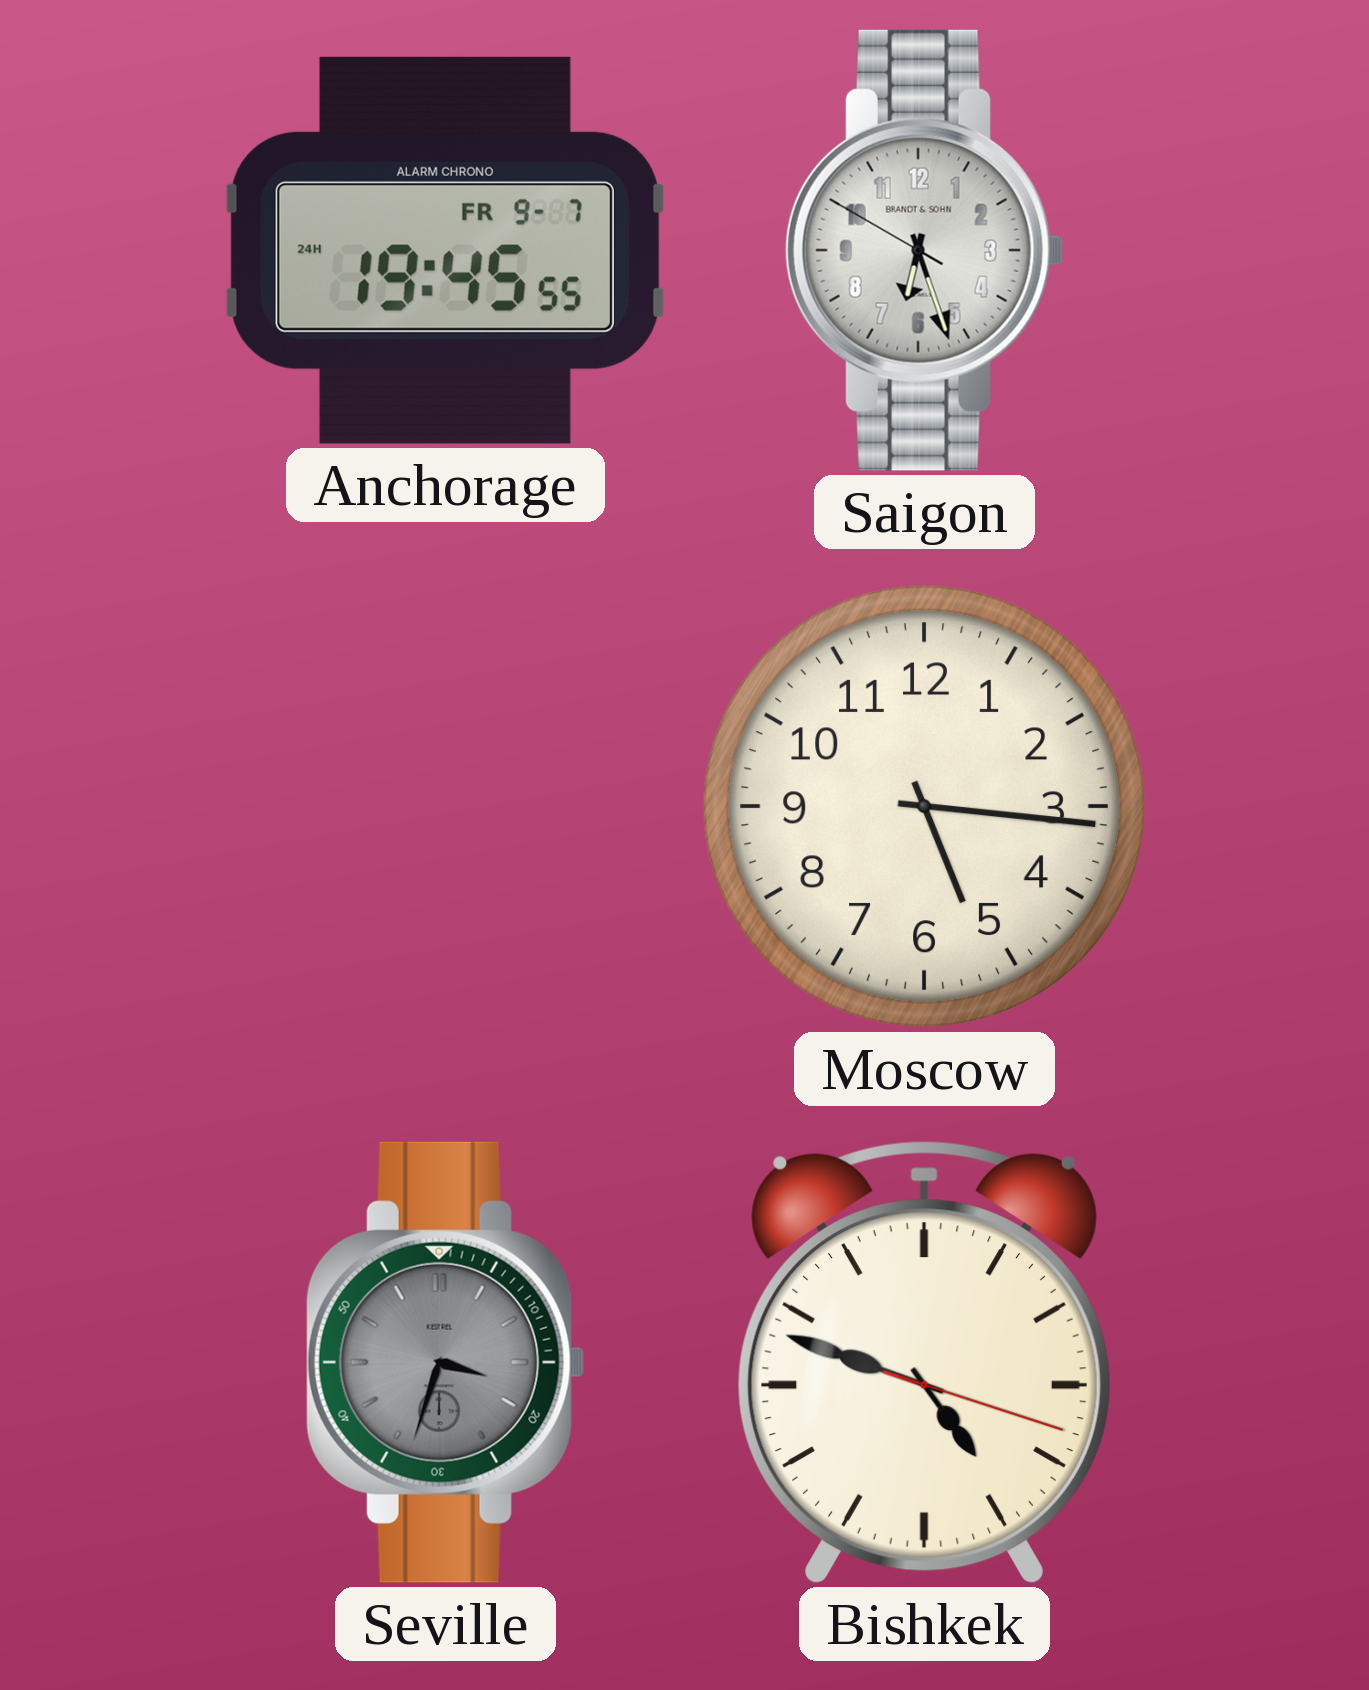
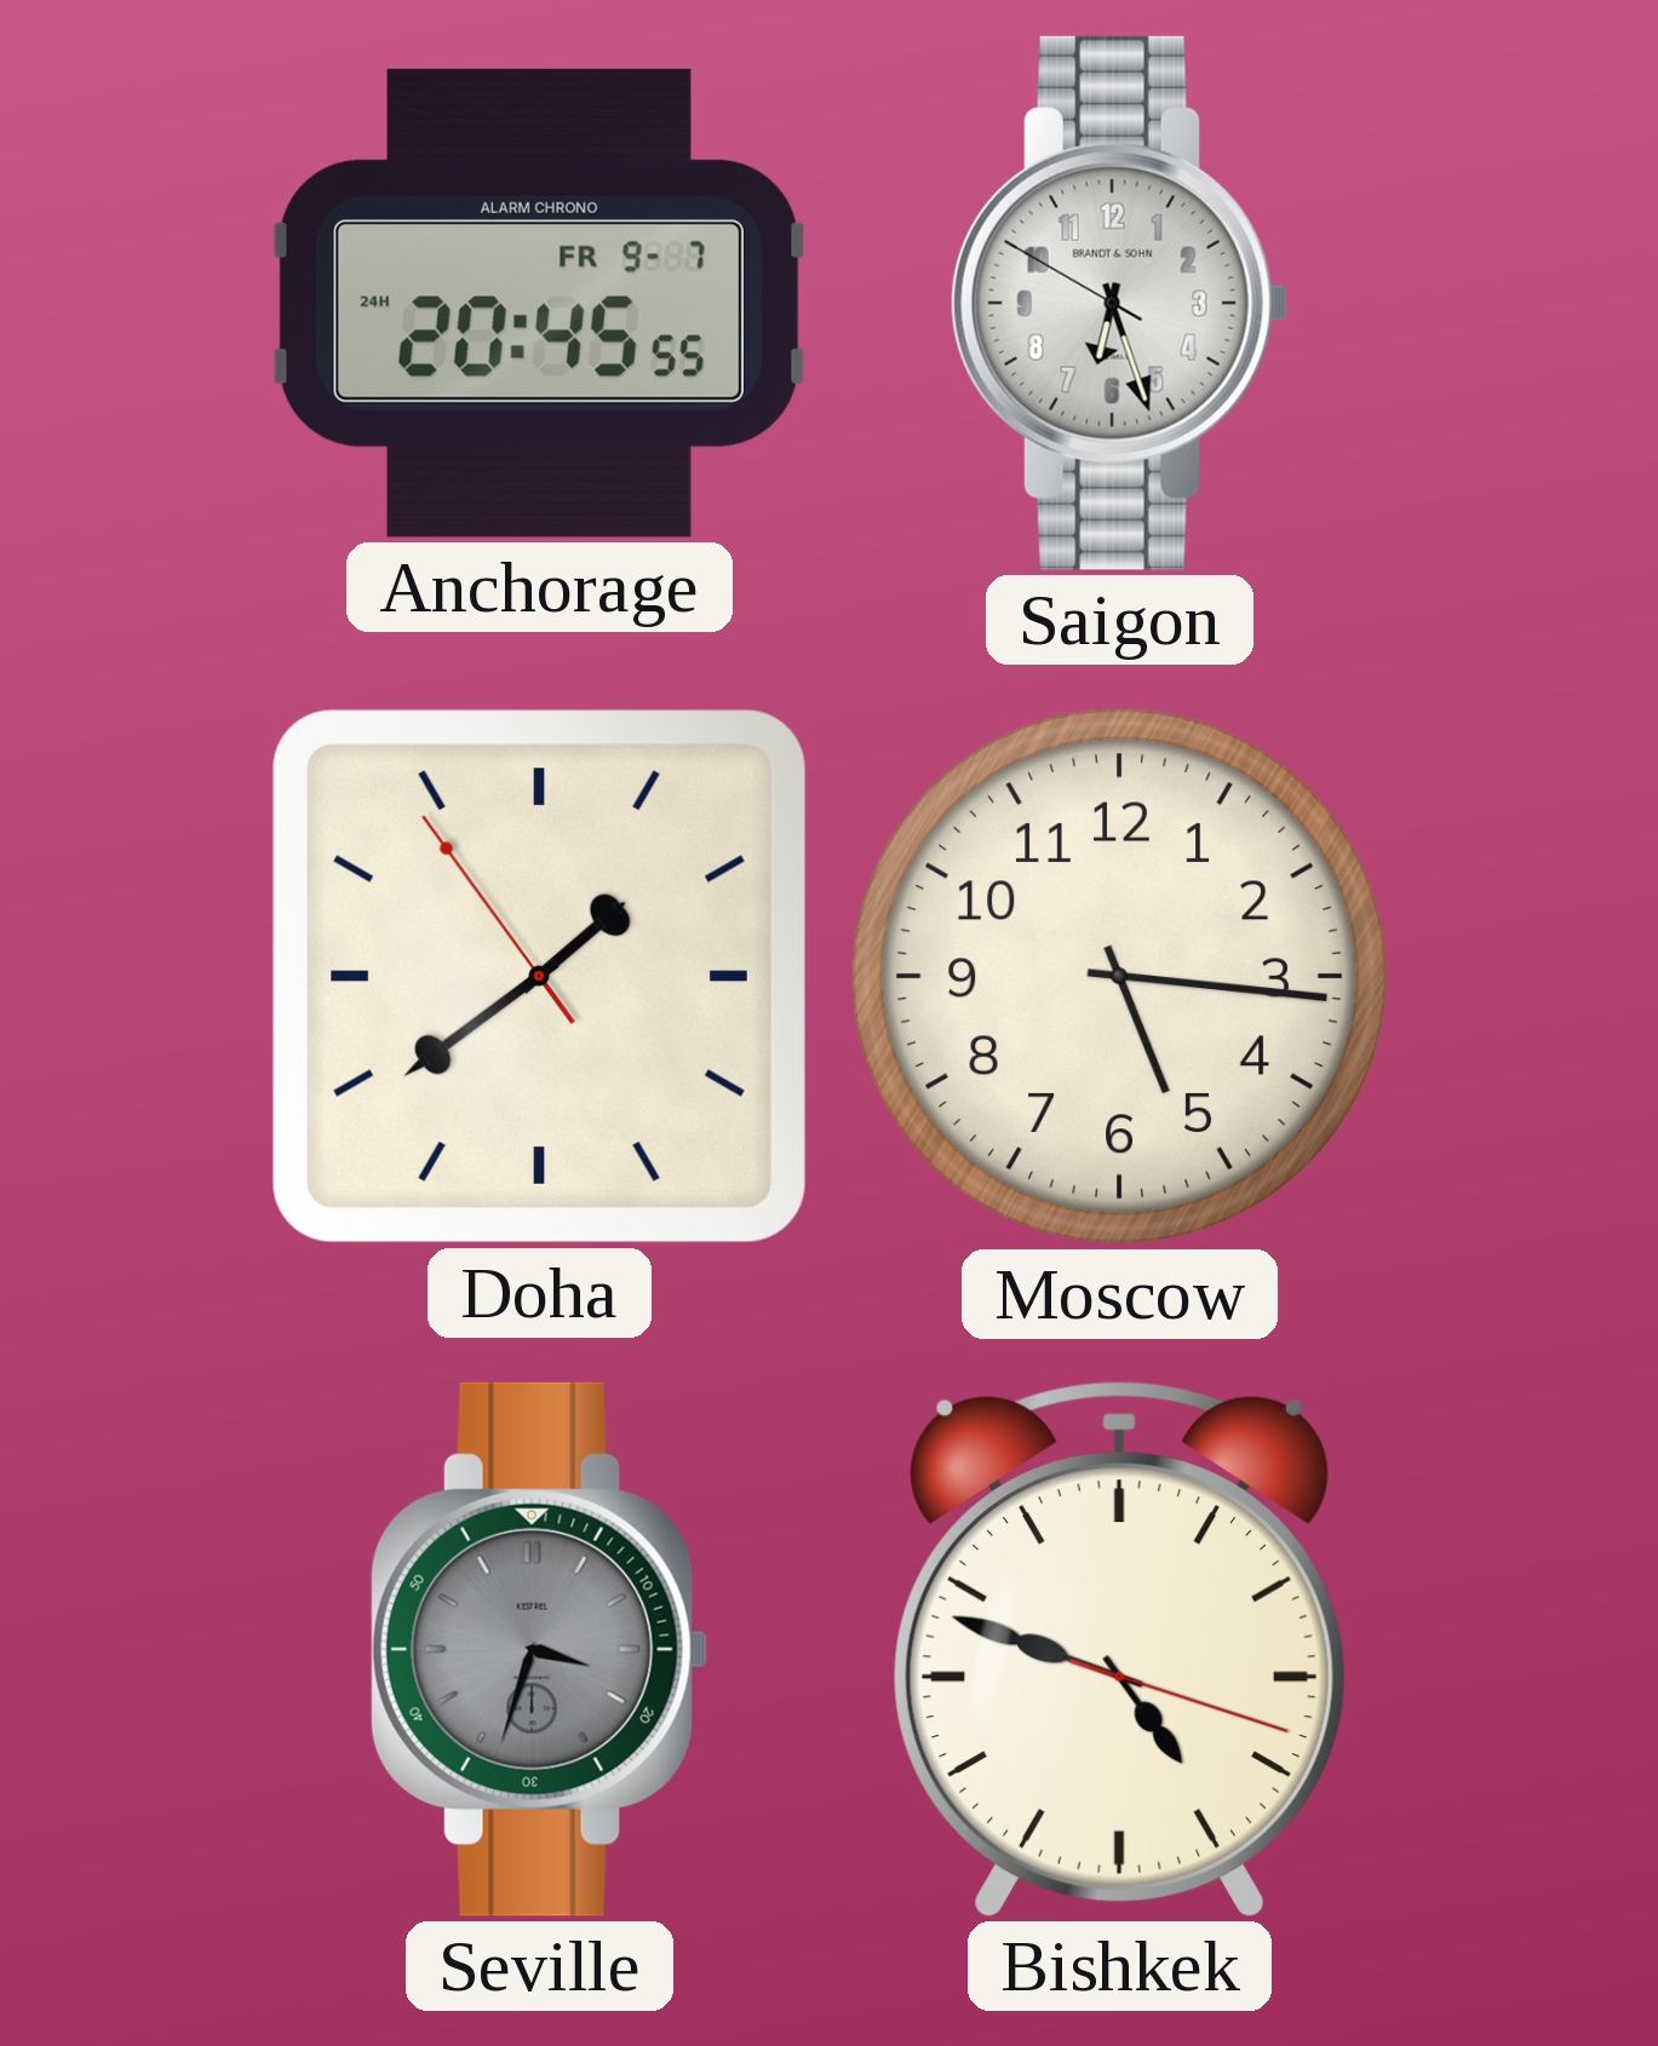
Anchorage: 19:45 -> 20:45 (539, 303)
Doha: none -> 1:38 (539, 976)
